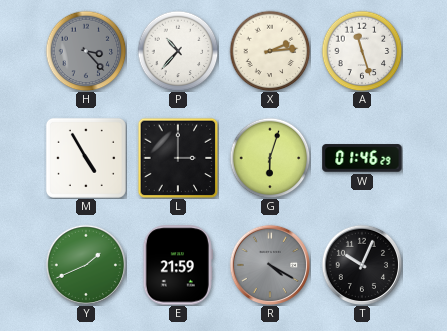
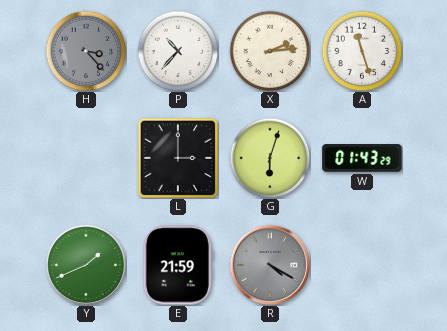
M: 4:55 -> none (86, 158)
W: 01:46 -> 01:43 (362, 158)
T: 10:04 -> none (361, 264)
